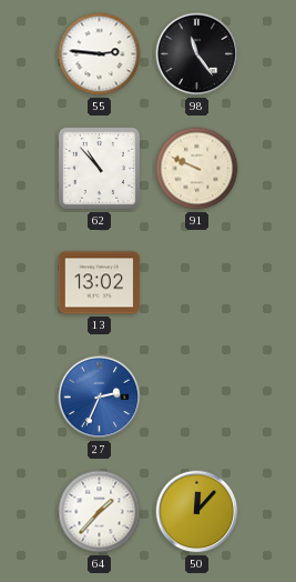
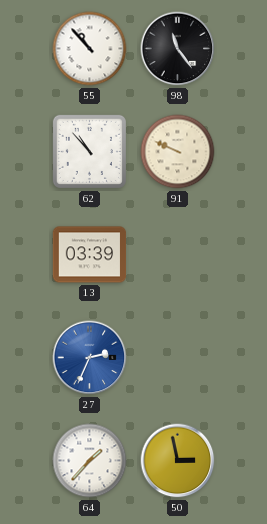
55: 2:46 -> 10:53 (90, 49)
13: 13:02 -> 03:39 (90, 255)
50: 12:07 -> 2:58 (178, 461)
